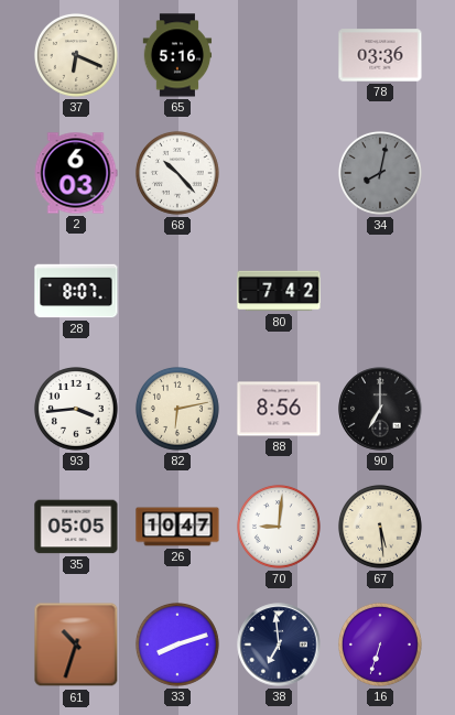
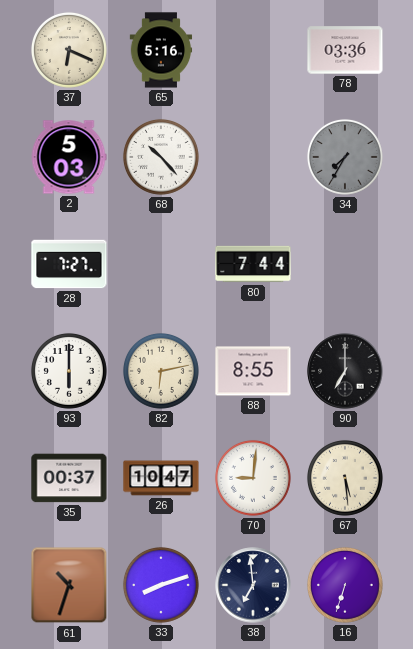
2: 6:03 -> 5:03 (69, 157)
34: 8:02 -> 7:35 (345, 157)
28: 8:07 -> 7:27 (69, 264)
80: 7:42 -> 7:44 (253, 264)
93: 3:44 -> 6:00 (69, 371)
88: 8:56 -> 8:55 (253, 371)
35: 05:05 -> 00:37 (69, 478)
